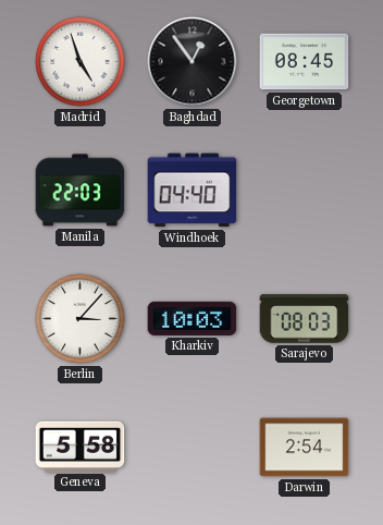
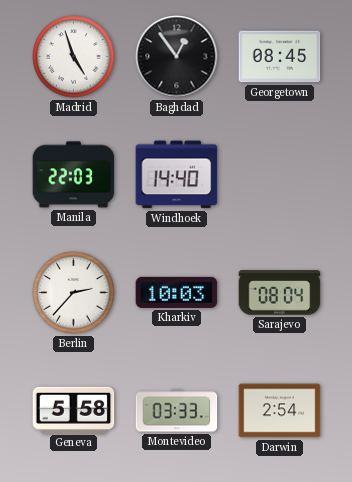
Windhoek: 04:40 -> 14:40 (177, 175)
Berlin: 3:07 -> 2:37 (74, 293)
Sarajevo: 08:03 -> 08:04 (280, 293)
Montevideo: none -> 03:33 (177, 411)
